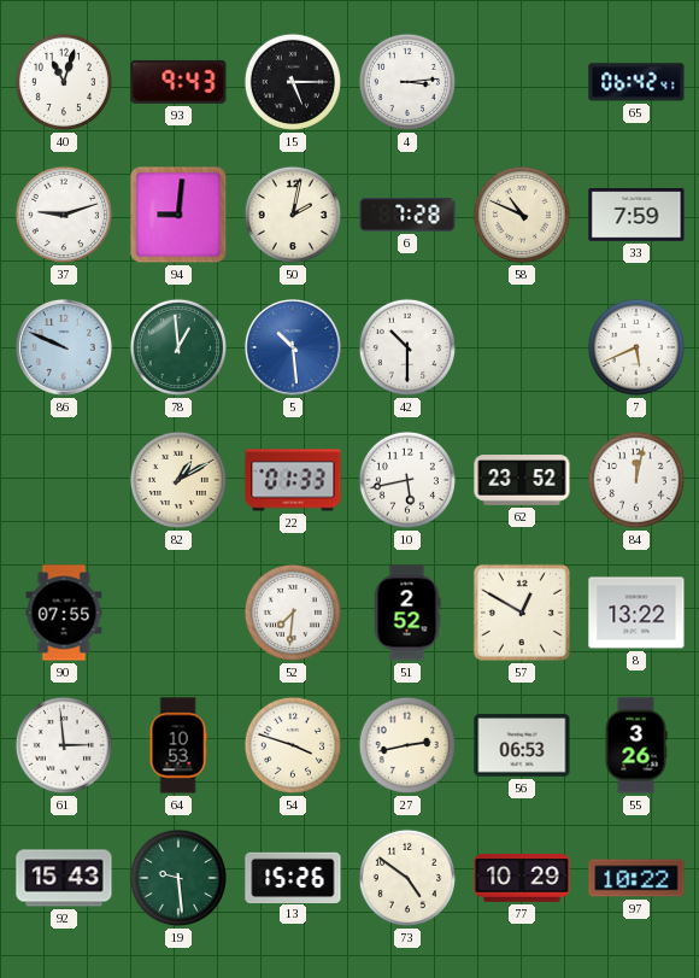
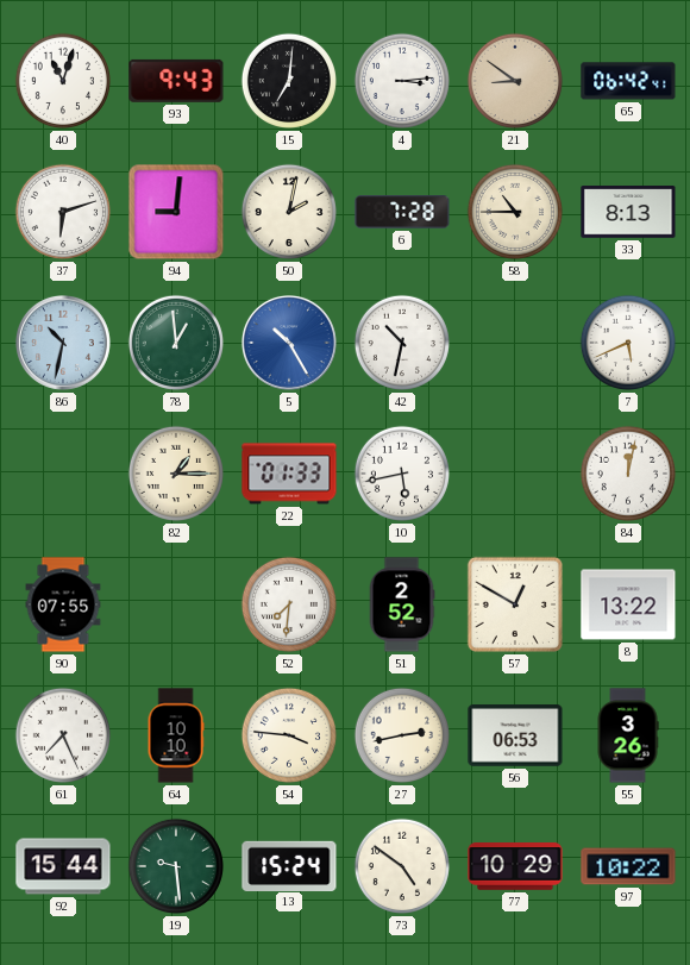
15: 5:15 -> 7:01 (289, 81)
21: none -> 8:51 (515, 81)
37: 9:12 -> 6:12 (63, 212)
58: 10:49 -> 10:45 (515, 212)
33: 7:59 -> 8:13 (628, 212)
86: 9:49 -> 10:32 (63, 343)
5: 10:29 -> 10:25 (289, 343)
42: 10:30 -> 10:32 (402, 343)
82: 1:10 -> 1:15 (176, 474)
62: 23:52 -> none (522, 480)
61: 2:59 -> 7:26 (63, 735)
64: 10:53 -> 10:10 (176, 735)
54: 3:48 -> 3:46 (289, 735)
92: 15:43 -> 15:44 (63, 866)
13: 15:26 -> 15:24 (289, 865)
